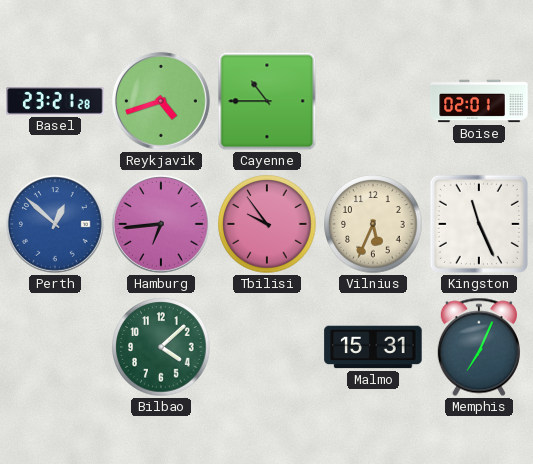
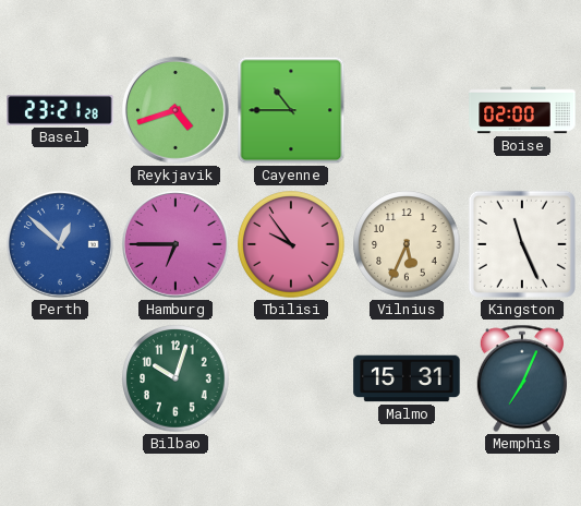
Boise: 02:01 -> 02:00 (522, 110)
Hamburg: 6:44 -> 6:45 (175, 244)
Bilbao: 4:08 -> 10:03 (175, 378)
